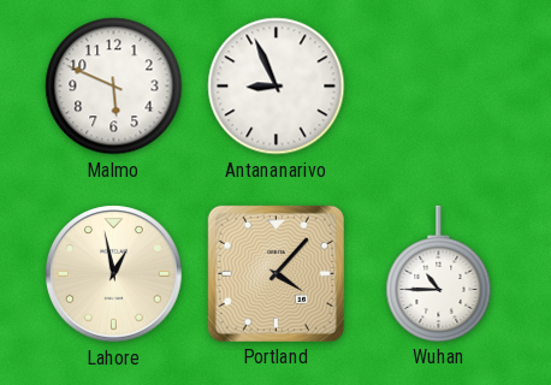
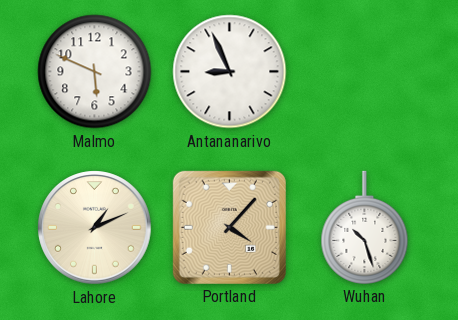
Lahore: 12:58 -> 1:11 (95, 228)
Wuhan: 10:45 -> 10:27 (365, 227)
